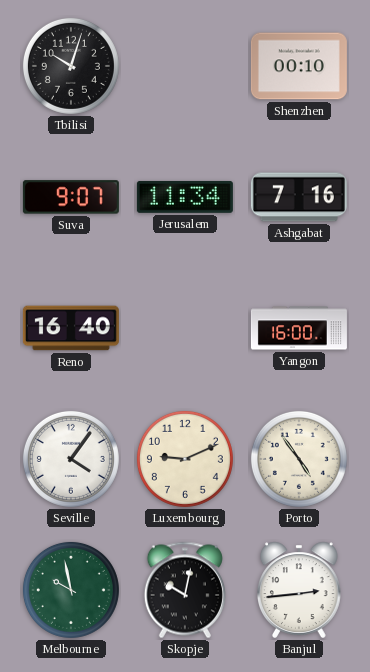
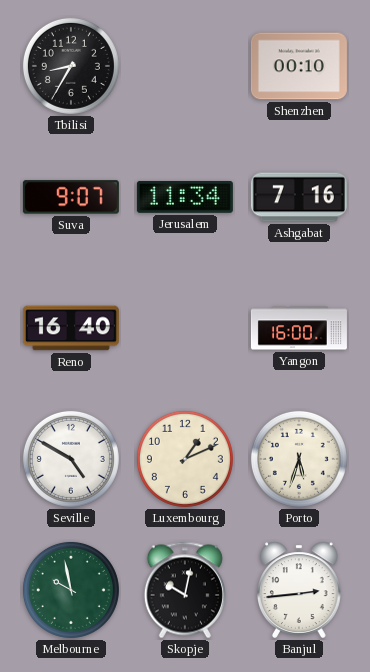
Tbilisi: 10:03 -> 8:35 (71, 66)
Seville: 4:06 -> 4:50 (71, 459)
Luxembourg: 9:11 -> 1:11 (185, 459)
Porto: 4:54 -> 5:33 (299, 459)
